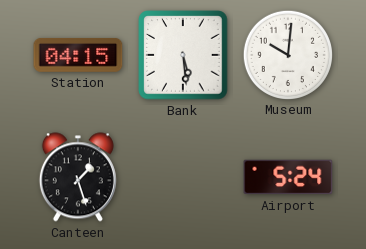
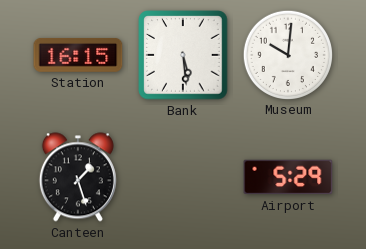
Station: 04:15 -> 16:15 (78, 55)
Airport: 5:24 -> 5:29 (288, 177)
